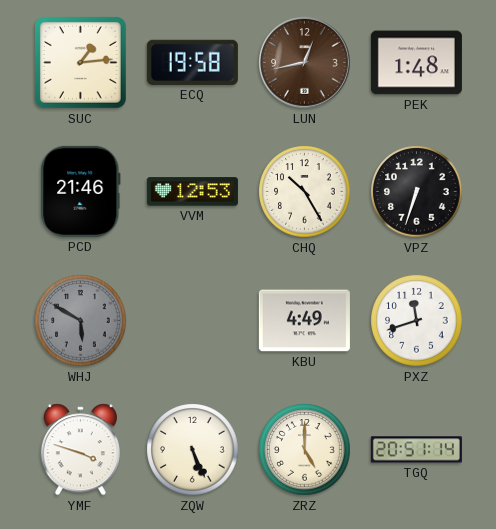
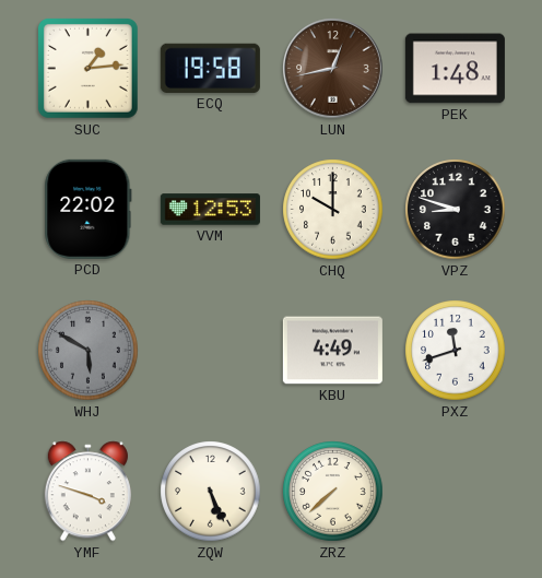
PCD: 21:46 -> 22:02 (89, 209)
CHQ: 10:25 -> 10:00 (333, 210)
VPZ: 6:33 -> 8:48 (456, 210)
ZRZ: 5:00 -> 7:38 (333, 492)
TGQ: 20:51 -> none (416, 450)
